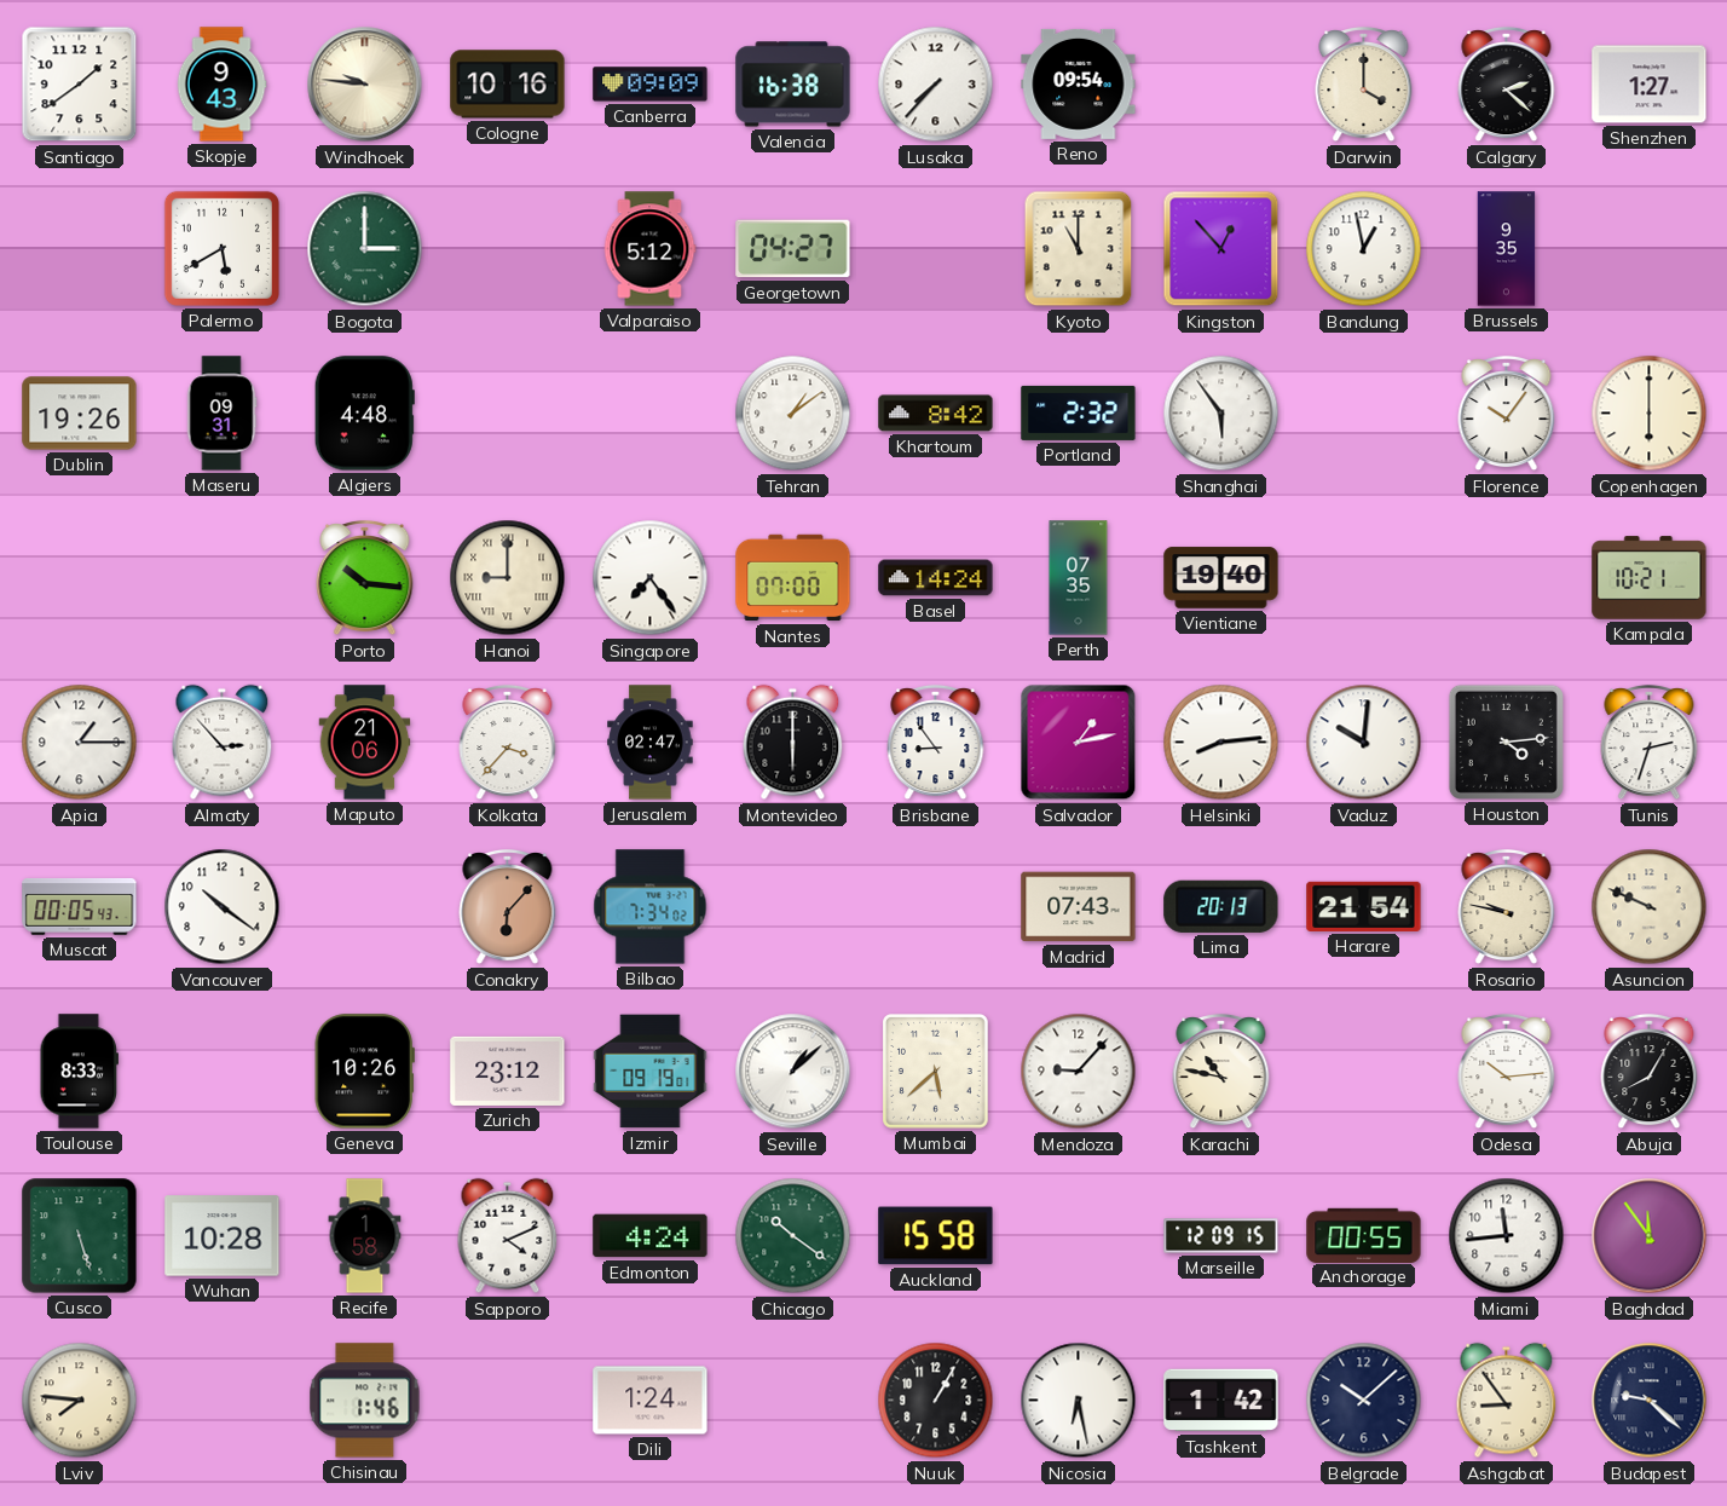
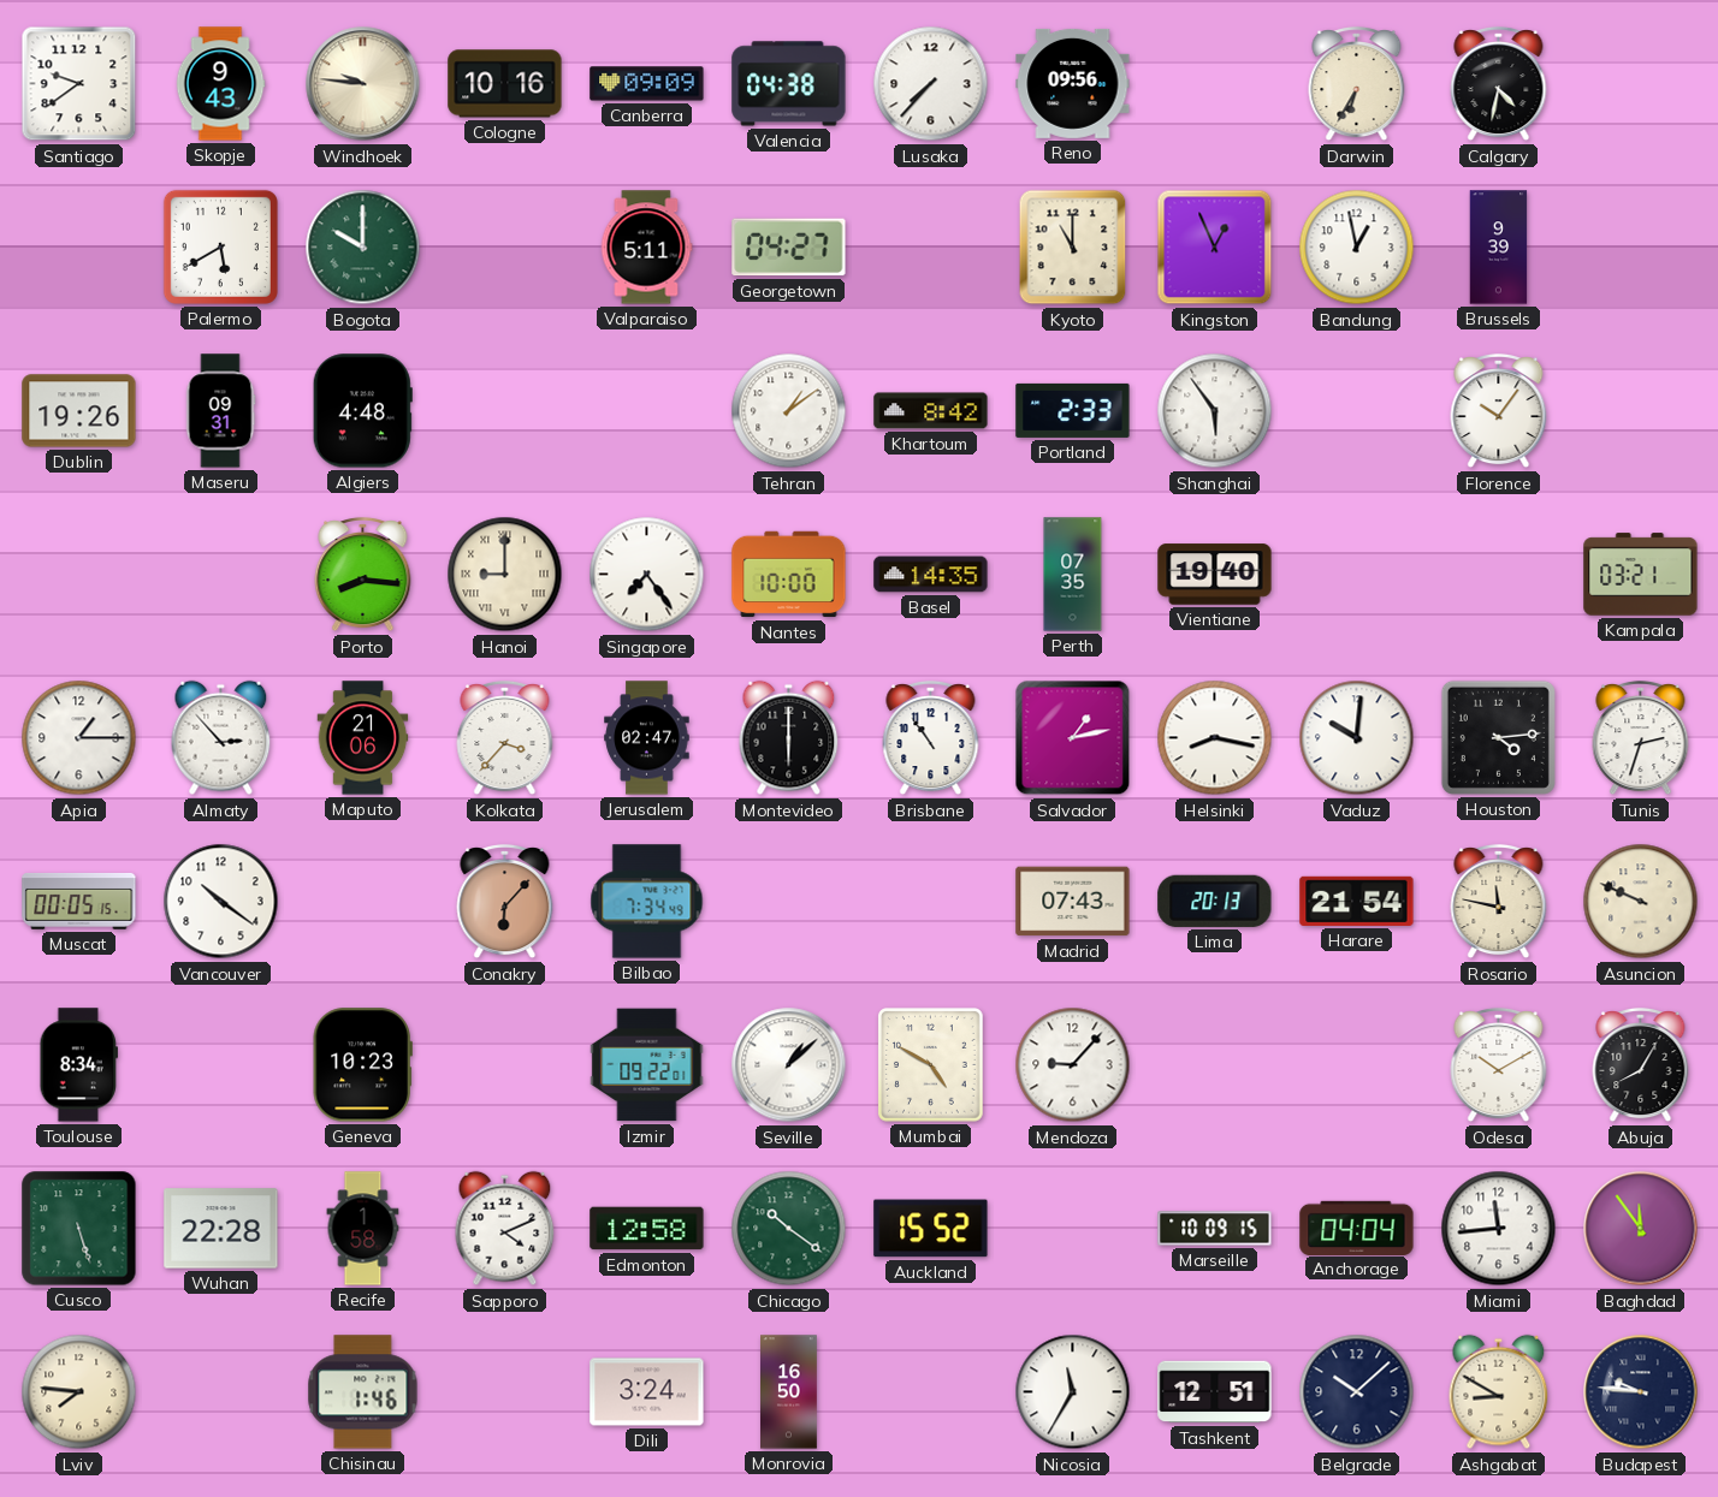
Santiago: 1:39 -> 9:39 (79, 84)
Valencia: 16:38 -> 04:38 (789, 84)
Reno: 09:54 -> 09:56 (1073, 83)
Darwin: 4:00 -> 6:35 (1357, 84)
Calgary: 2:22 -> 4:32 (1499, 84)
Shenzhen: 1:27 -> none (1650, 85)
Bogota: 3:00 -> 10:00 (363, 248)
Valparaiso: 5:12 -> 5:11 (646, 248)
Kingston: 12:53 -> 12:56 (1215, 248)
Brussels: 9:35 -> 9:39 (1499, 248)
Portland: 2:32 -> 2:33 (1073, 410)
Copenhagen: 6:00 -> none (1650, 414)
Porto: 10:16 -> 8:16 (363, 575)
Nantes: 07:00 -> 10:00 (789, 575)
Basel: 14:24 -> 14:35 (931, 575)
Kampala: 10:21 -> 03:21 (1641, 575)
Brisbane: 8:54 -> 10:54 (931, 738)
Helsinki: 8:14 -> 8:17 (1215, 738)
Muscat: 00:05:43 -> 00:05:15 (79, 901)
Bilbao: 7:34:02 -> 7:34:49 (647, 902)
Rosario: 9:47 -> 11:47 (1499, 902)
Toulouse: 8:33 -> 8:34 (78, 1065)
Geneva: 10:26 -> 10:23 (362, 1065)
Zurich: 23:12 -> none (508, 1071)
Izmir: 09:19 -> 09:22 (647, 1065)
Mumbai: 5:38 -> 4:50 (931, 1065)
Karachi: 10:47 -> none (1221, 1072)
Odesa: 10:14 -> 10:10 (1499, 1065)
Wuhan: 10:28 -> 22:28 (221, 1229)
Edmonton: 4:24 -> 12:58 (647, 1229)
Auckland: 15:58 -> 15:52 (931, 1229)
Marseille: 12:09 -> 10:09 (1215, 1229)
Anchorage: 00:55 -> 04:04 (1357, 1228)
Dili: 1:24 -> 3:24 (647, 1392)
Monrovia: none -> 16:50 (789, 1392)
Nuuk: 1:05 -> none (936, 1401)
Nicosia: 6:28 -> 11:35 (1073, 1392)
Tashkent: 1:42 -> 12:51 (1215, 1392)
Ashgabat: 8:54 -> 8:50 (1499, 1392)
Budapest: 9:22 -> 9:46 (1641, 1392)
